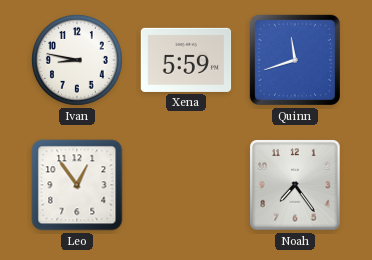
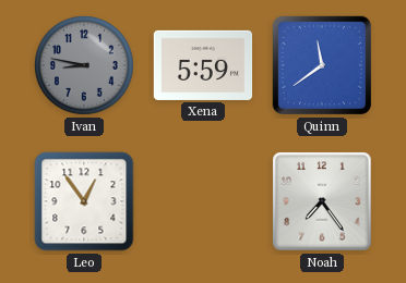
Ivan dial: white -> grey (84, 65)
Quinn: 11:42 -> 11:39 (322, 65)
